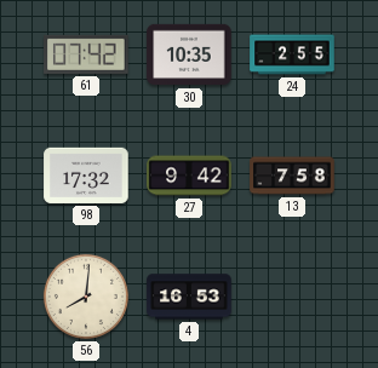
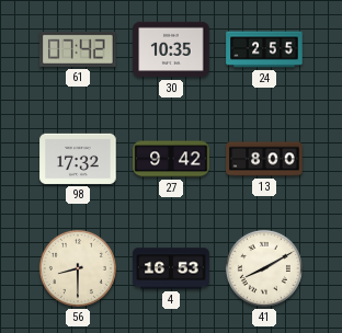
13: 7:58 -> 8:00 (264, 159)
56: 8:01 -> 8:30 (78, 268)
41: none -> 8:10 (264, 268)
